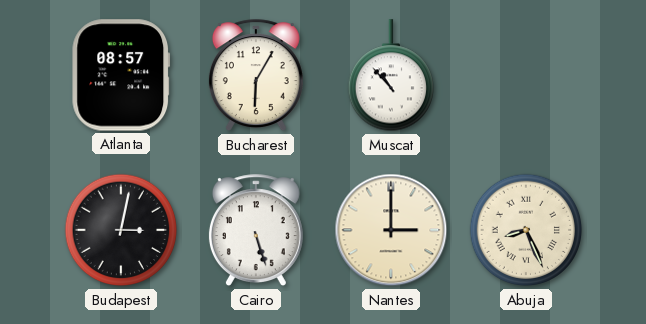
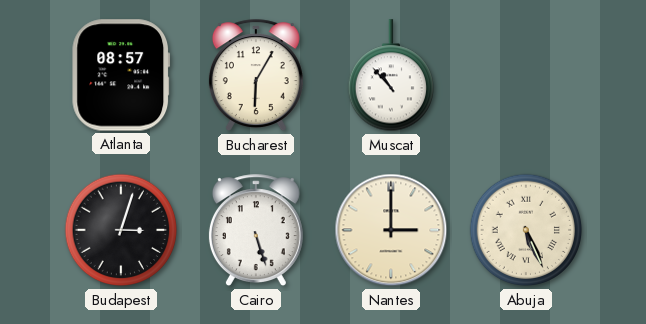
Budapest: 3:02 -> 3:03 (121, 230)
Abuja: 8:26 -> 5:26 (526, 230)
